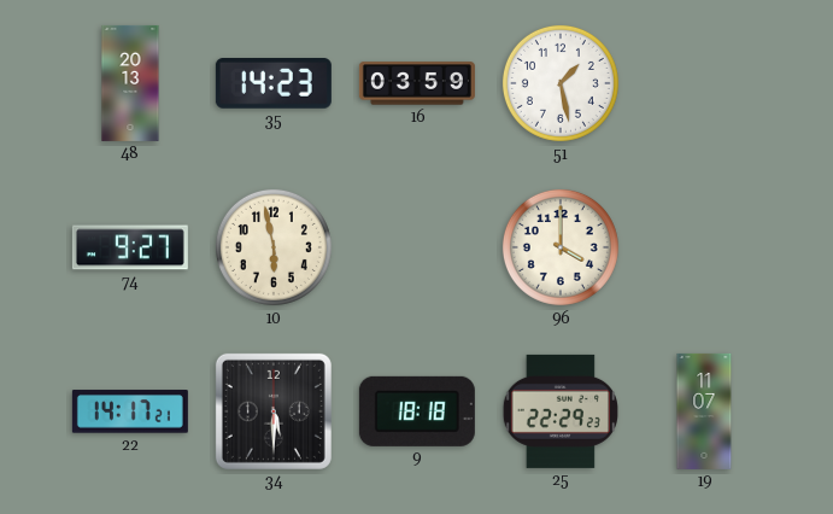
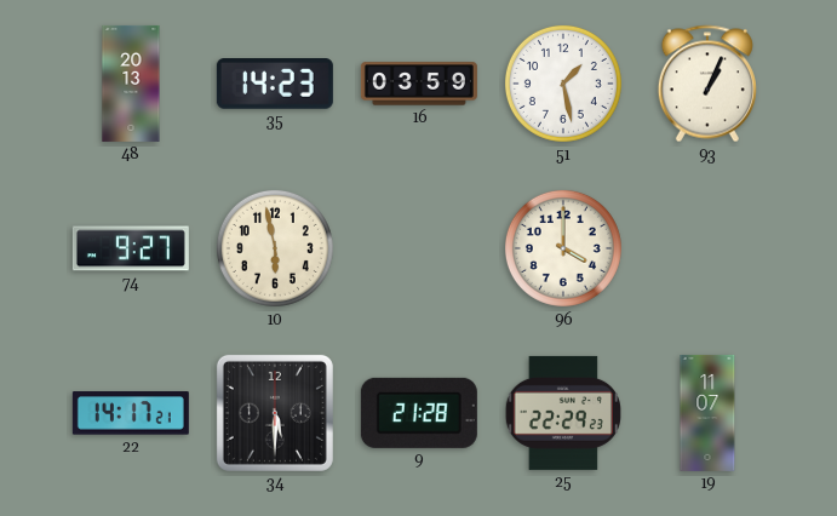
93: none -> 1:04 (707, 84)
9: 18:18 -> 21:28 (419, 413)
